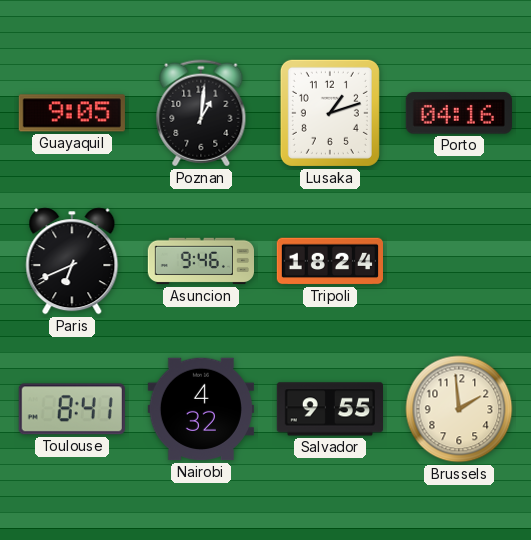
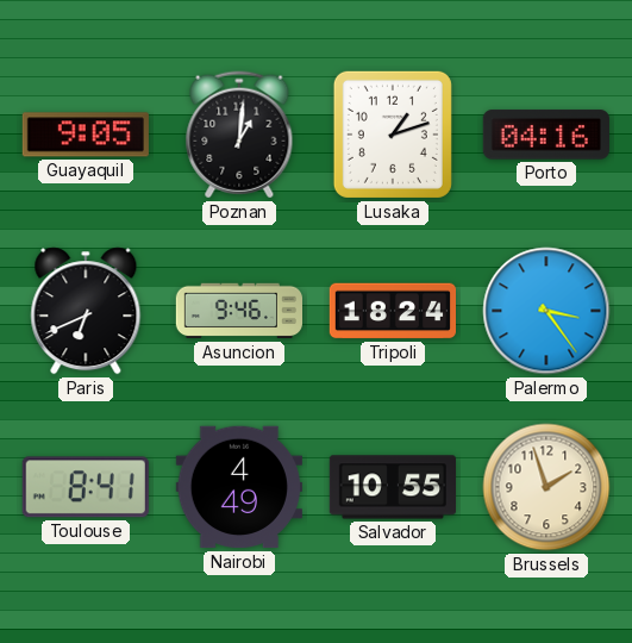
Palermo: none -> 3:24 (546, 311)
Nairobi: 4:32 -> 4:49 (239, 487)
Salvador: 9:55 -> 10:55 (392, 487)
Brussels: 1:59 -> 1:57 (546, 487)
